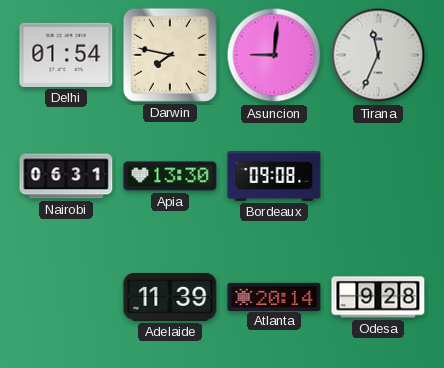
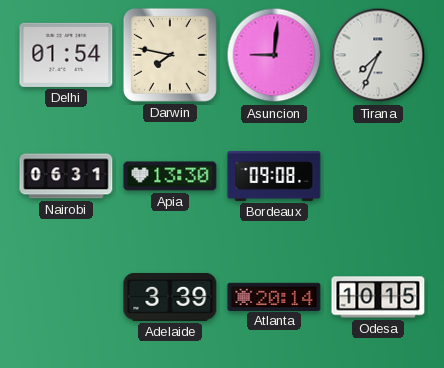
Tirana: 11:34 -> 7:34 (378, 55)
Adelaide: 11:39 -> 3:39 (170, 297)
Odesa: 9:28 -> 10:15 (378, 297)
